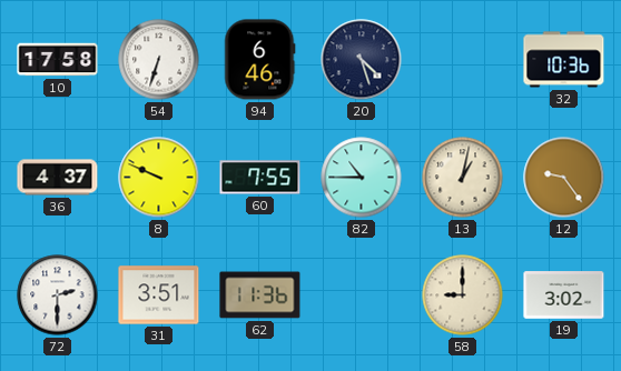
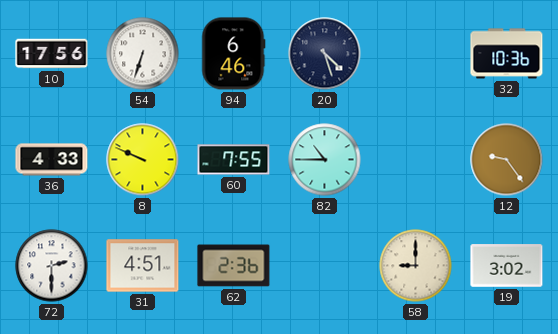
10: 17:58 -> 17:56 (52, 54)
36: 4:37 -> 4:33 (52, 160)
13: 1:02 -> none (463, 178)
31: 3:51 -> 4:51 (143, 266)
62: 11:36 -> 2:36 (234, 266)
